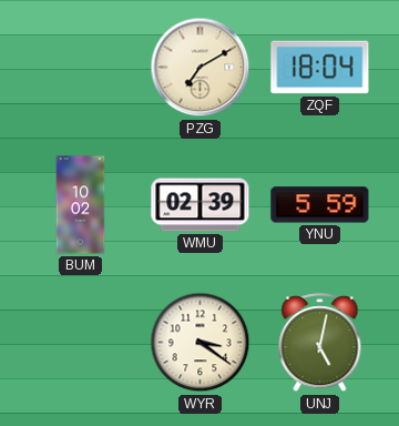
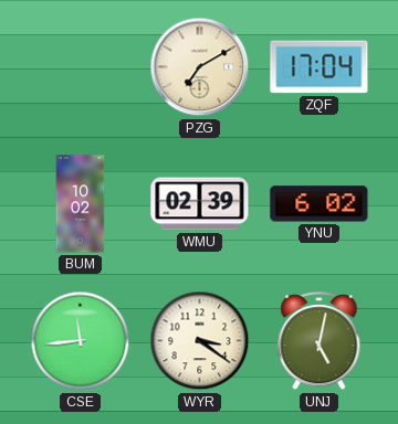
ZQF: 18:04 -> 17:04 (320, 67)
YNU: 5:59 -> 6:02 (320, 204)
CSE: none -> 11:44 (81, 341)
